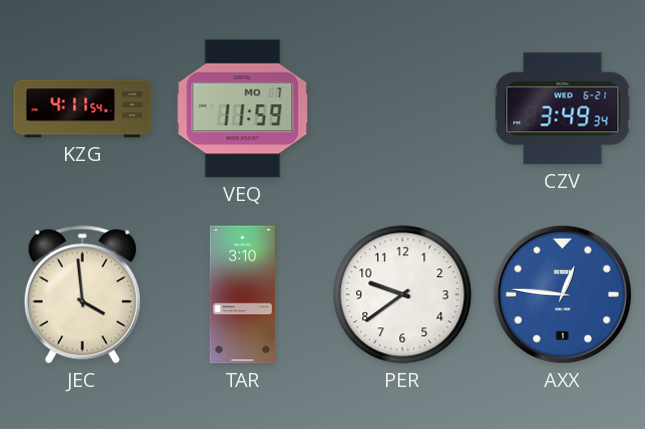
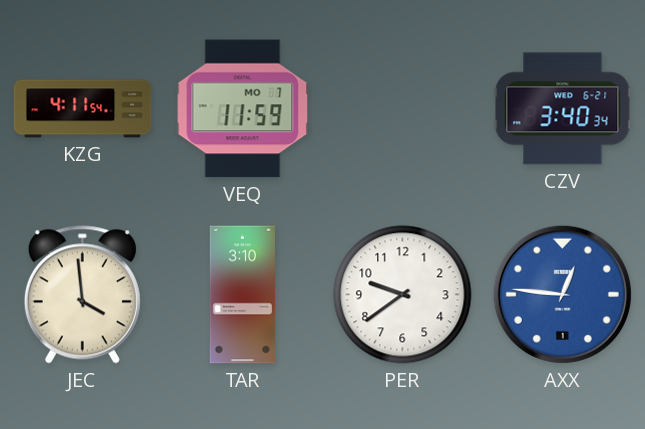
CZV: 3:49 -> 3:40 (563, 109)
